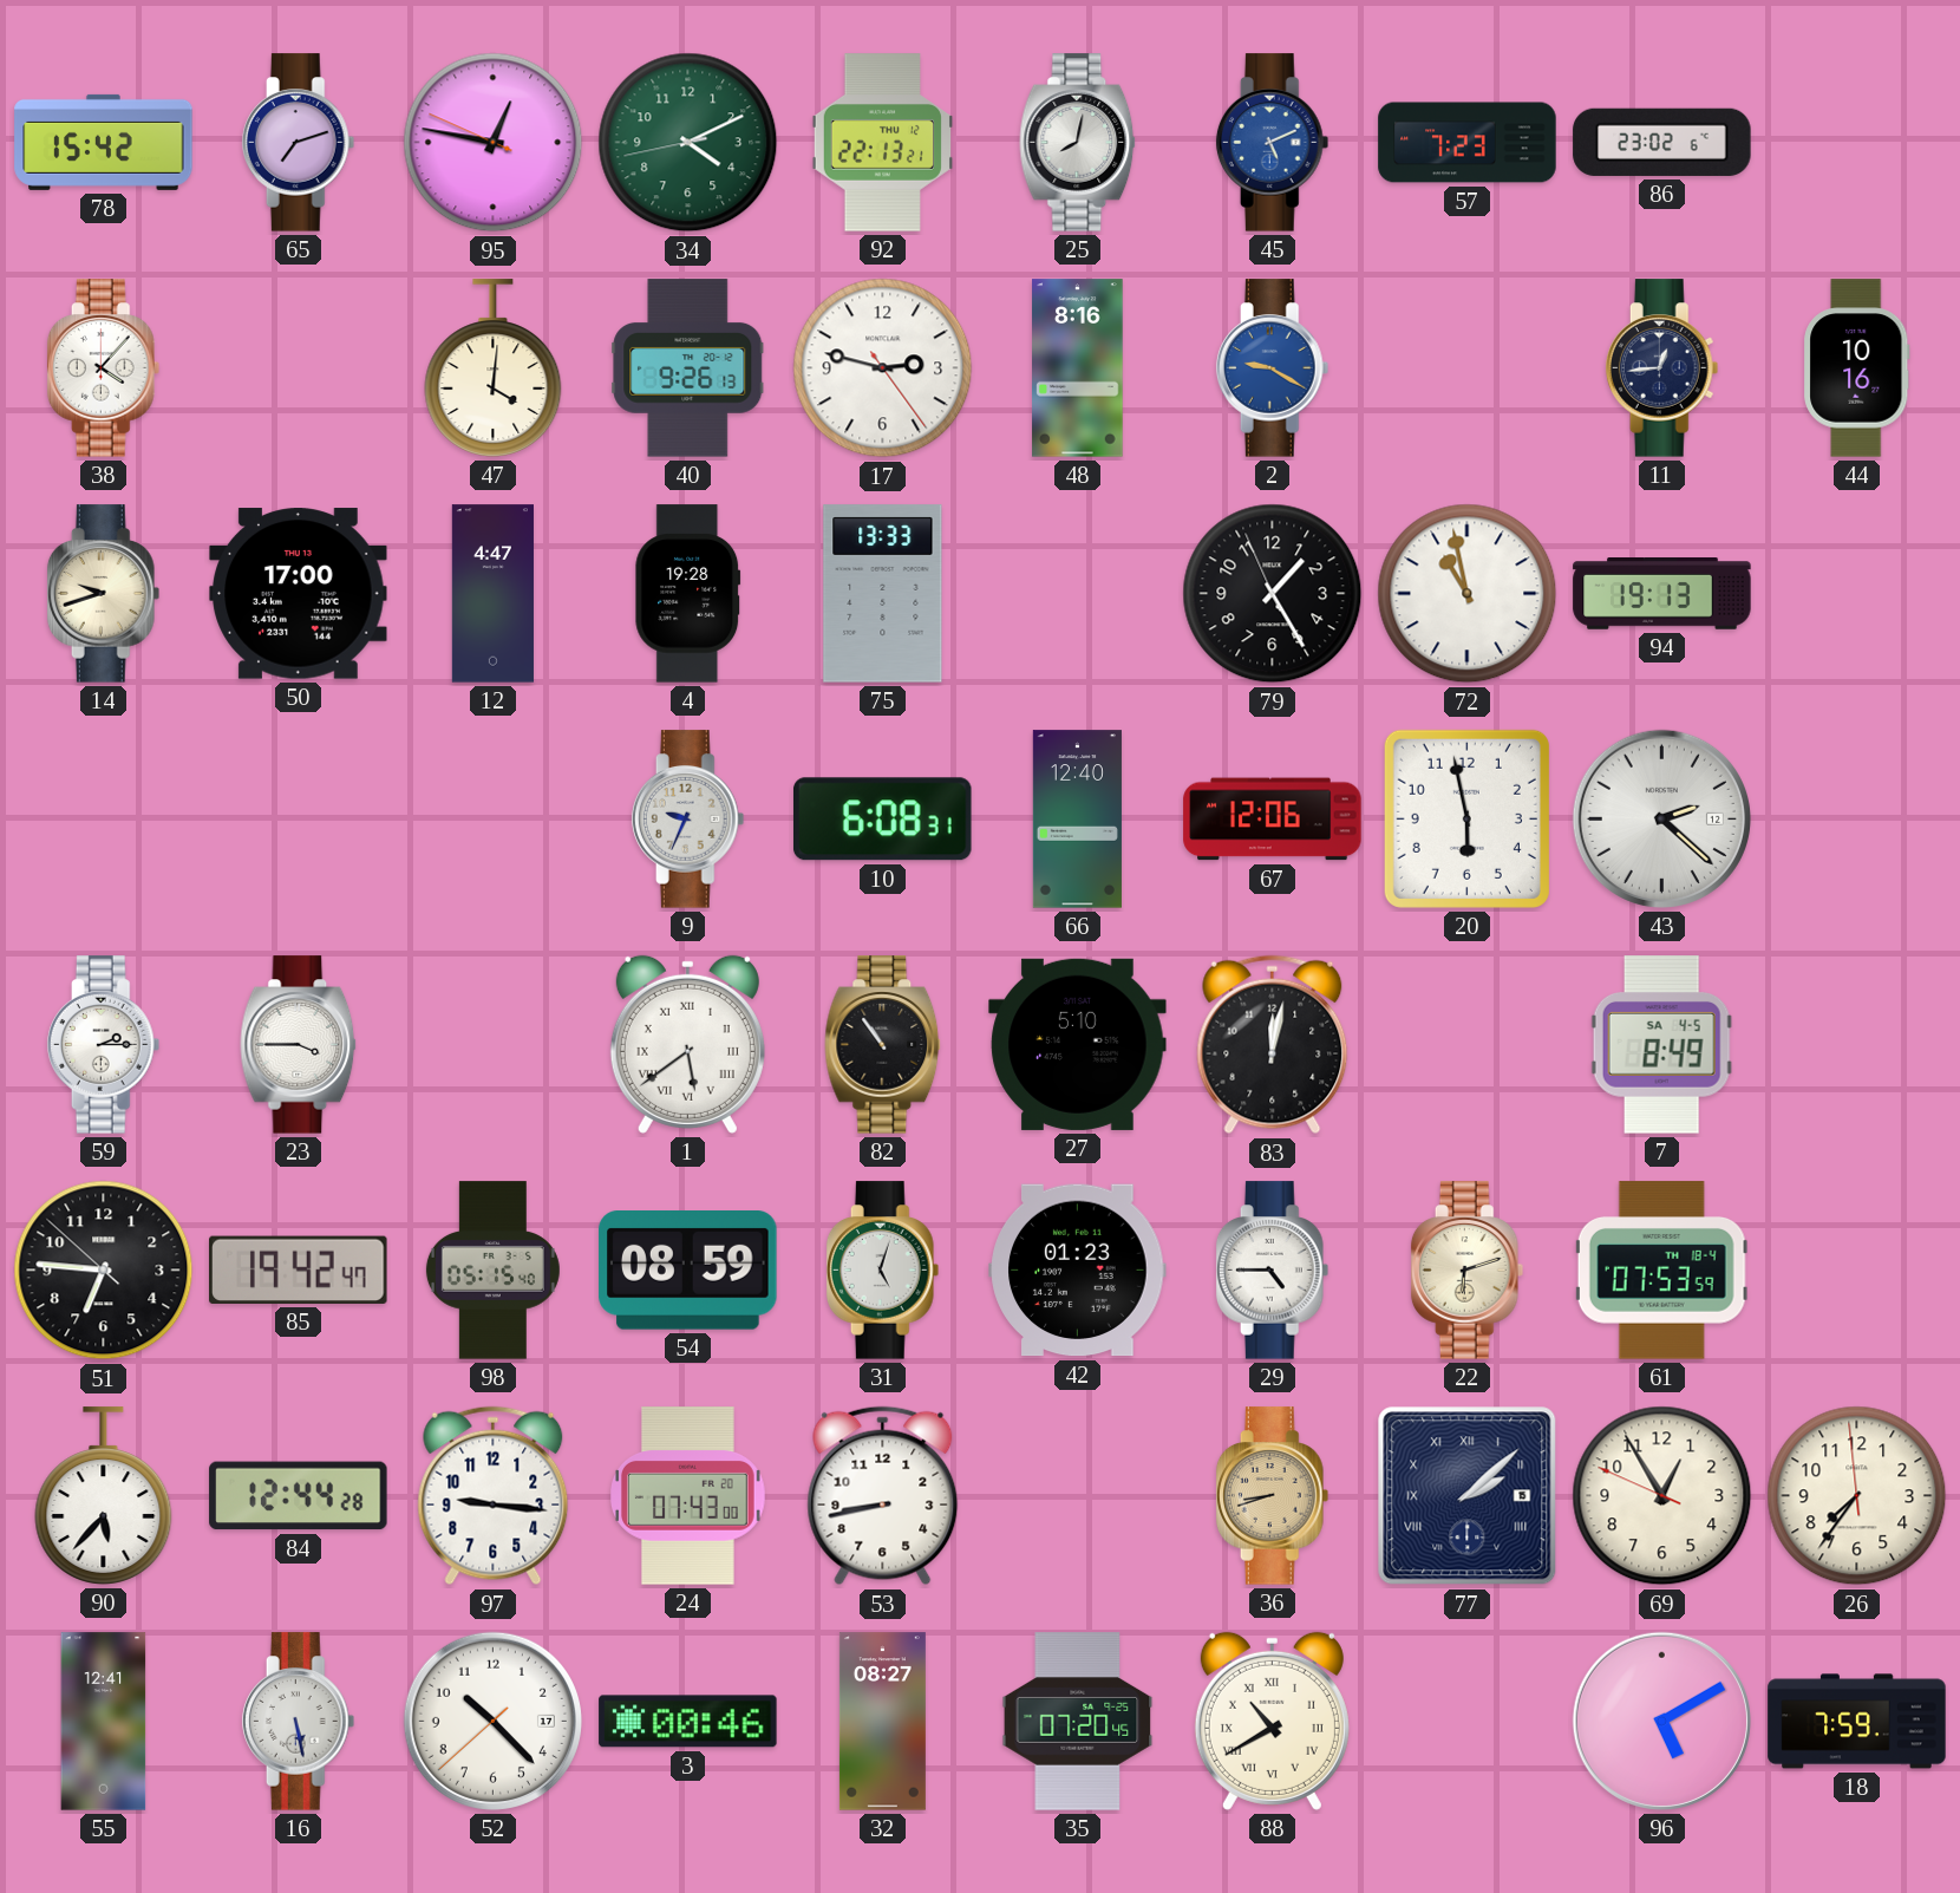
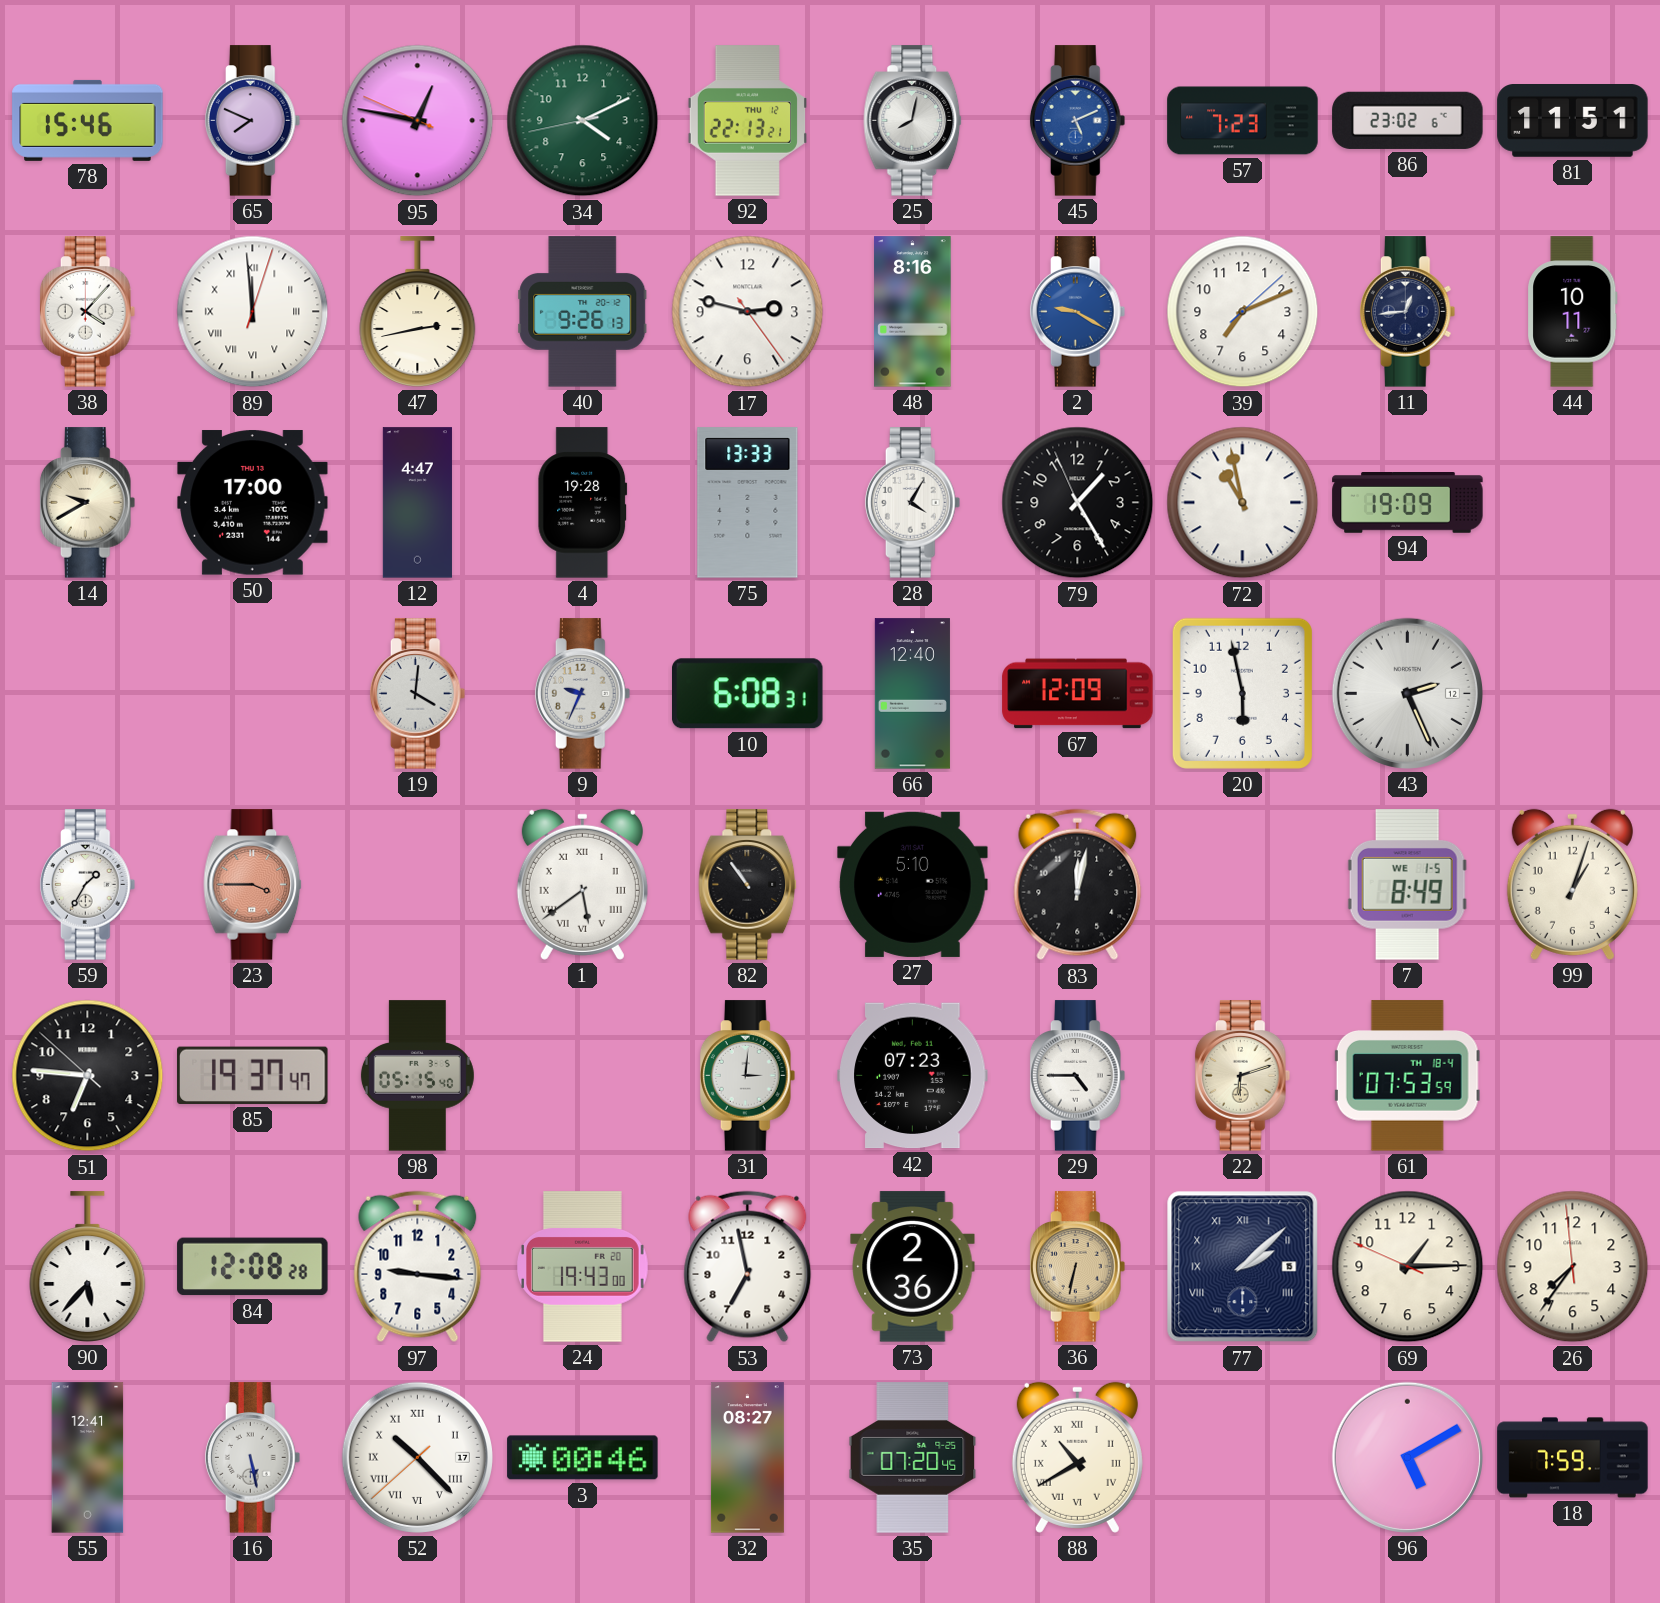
78: 15:42 -> 15:46 (88, 120)
65: 7:12 -> 7:49 (253, 121)
81: none -> 11:51 (1573, 121)
89: none -> 11:59 (253, 312)
47: 4:01 -> 2:43 (418, 312)
39: none -> 7:11 (1243, 312)
44: 10:16 -> 10:11 (1573, 312)
14: 9:42 -> 9:40 (88, 503)
28: none -> 4:05 (913, 503)
94: 19:13 -> 19:09 (1408, 503)
19: none -> 4:01 (418, 694)
67: 12:06 -> 12:09 (1078, 694)
43: 2:22 -> 2:26 (1407, 693)
59: 2:15 -> 1:35 (88, 885)
23 dial: white -> salmon (253, 885)
7 date: SA 4-5 -> WE 1-5 (1407, 885)
99: none -> 1:03 (1572, 884)
85: 19:42 -> 19:37 (253, 1075)
54: 08:59 -> none (688, 1271)
31: 5:03 -> 3:01 (748, 1076)
42: 01:23 -> 07:23 (913, 1076)
84: 12:44 -> 12:08 (253, 1267)
24: 07:43 -> 19:43 (583, 1267)
53: 8:43 -> 6:58 (748, 1267)
73: none -> 2:36 (913, 1267)
36: 8:42 -> 6:32 (1078, 1267)
69: 12:54 -> 1:14 (1408, 1267)
52 numerals: Arabic -> Roman (417, 1457)
